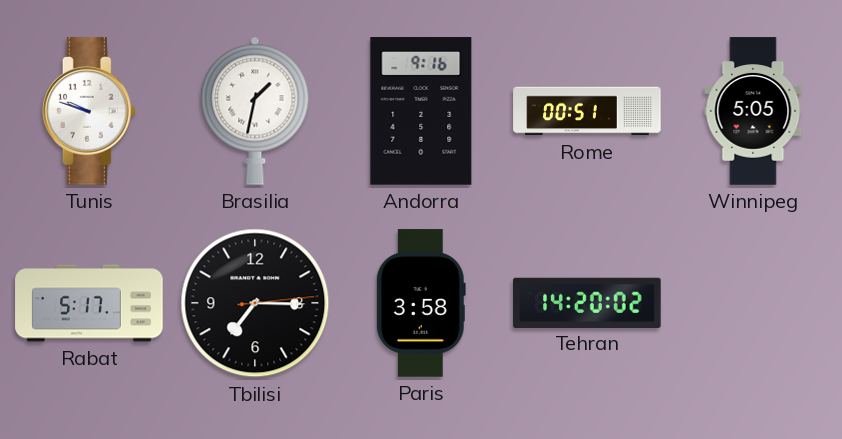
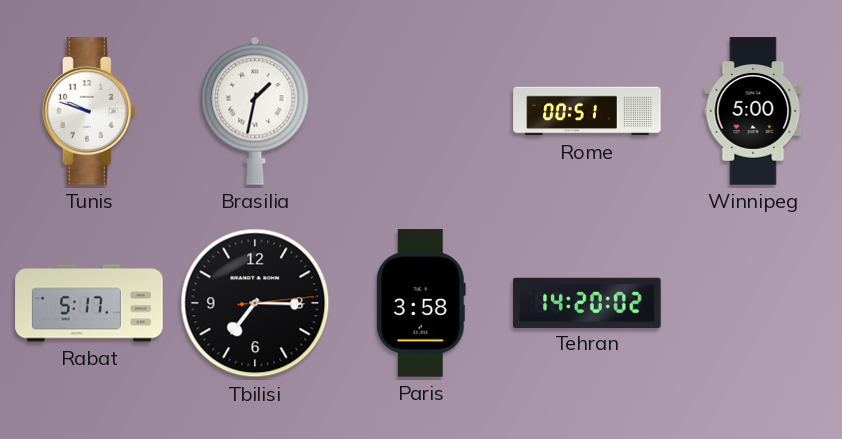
Andorra: 9:16 -> none (421, 111)
Winnipeg: 5:05 -> 5:00 (753, 111)
